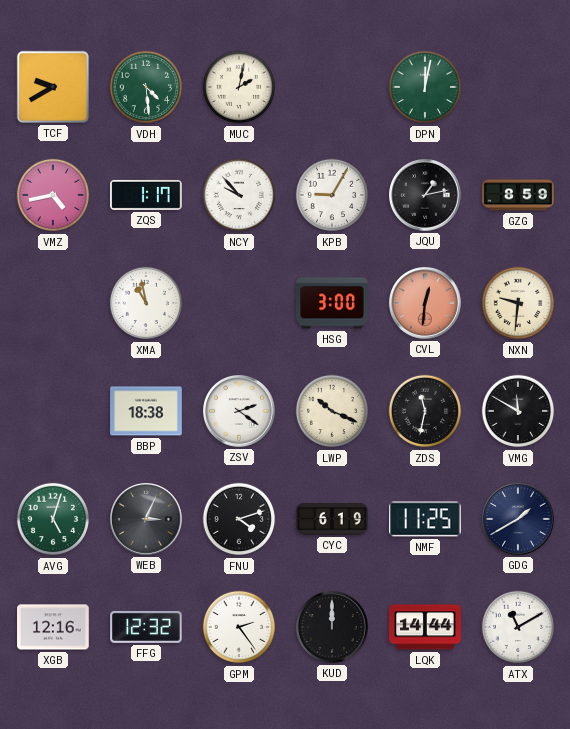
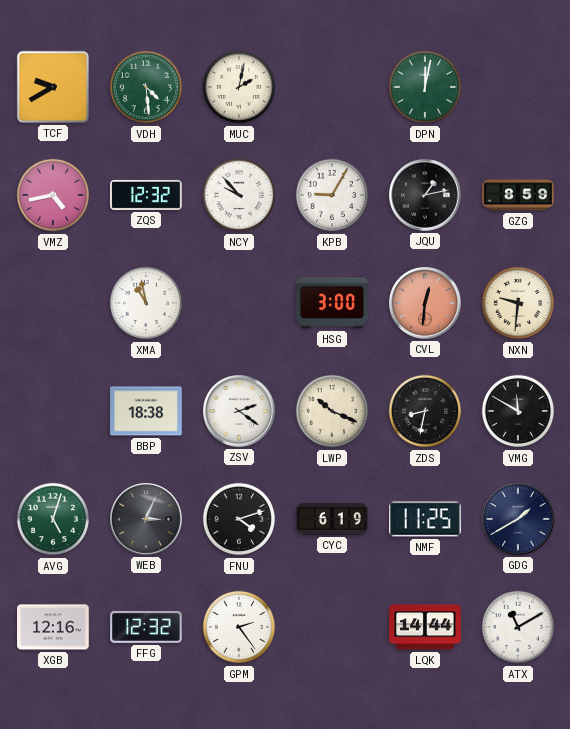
ZQS: 1:17 -> 12:32 (146, 195)
ZDS: 11:32 -> 8:32 (425, 411)
KUD: 12:00 -> none (333, 628)
